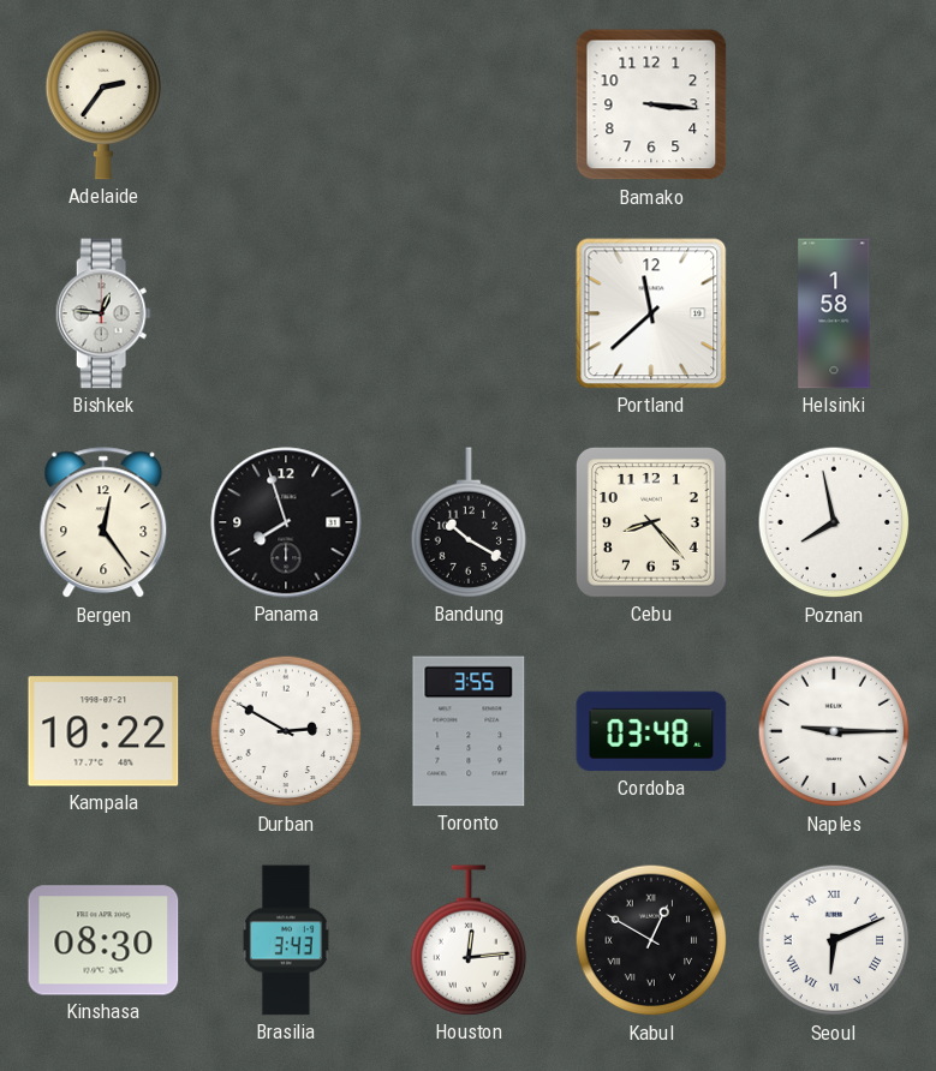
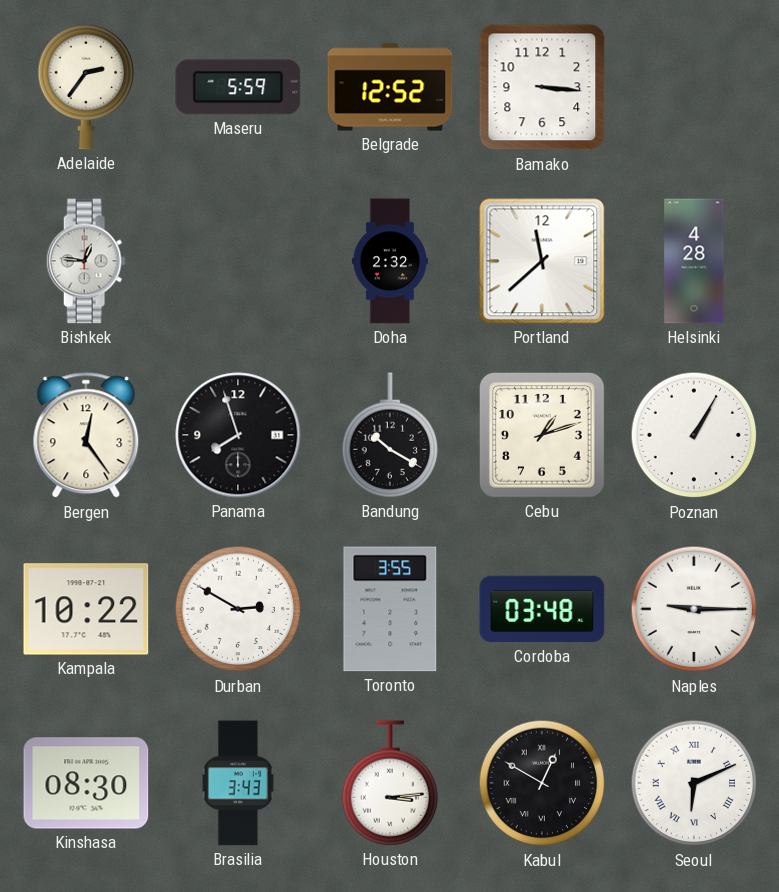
Maseru: none -> 5:59 (238, 87)
Belgrade: none -> 12:52 (390, 87)
Doha: none -> 2:32 (390, 261)
Helsinki: 1:58 -> 4:28 (694, 261)
Cebu: 8:23 -> 1:12 (542, 435)
Poznan: 7:58 -> 1:05 (694, 435)
Houston: 12:14 -> 3:14 (390, 783)
